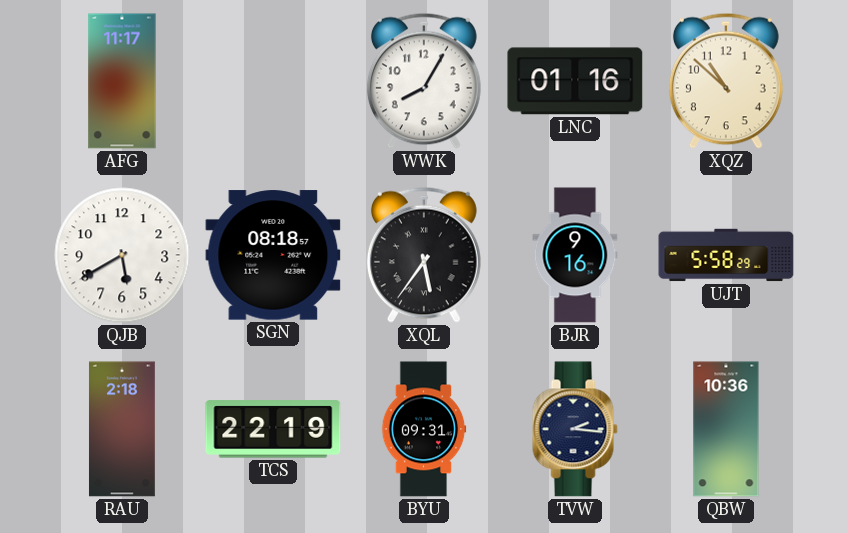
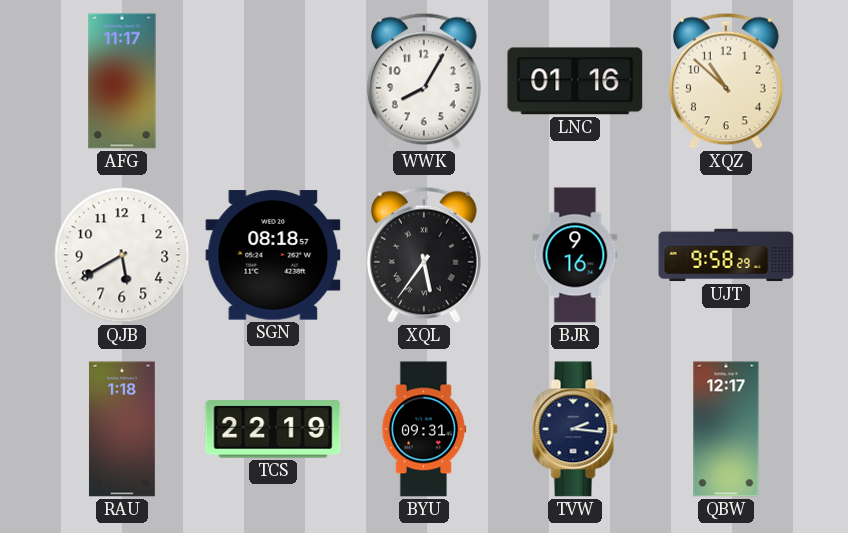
UJT: 5:58 -> 9:58 (726, 255)
RAU: 2:18 -> 1:18 (122, 429)
QBW: 10:36 -> 12:17 (726, 429)
